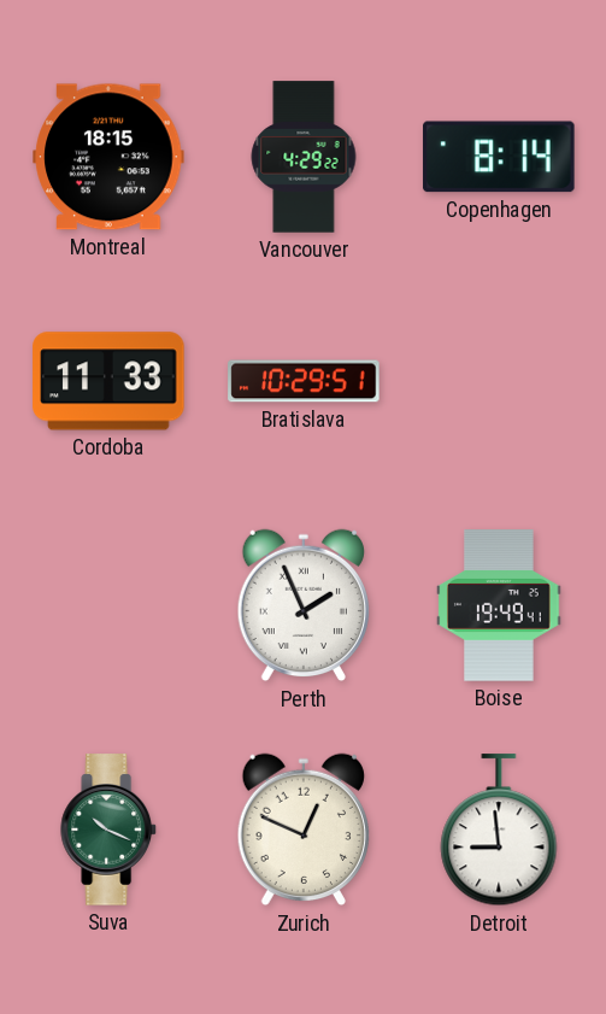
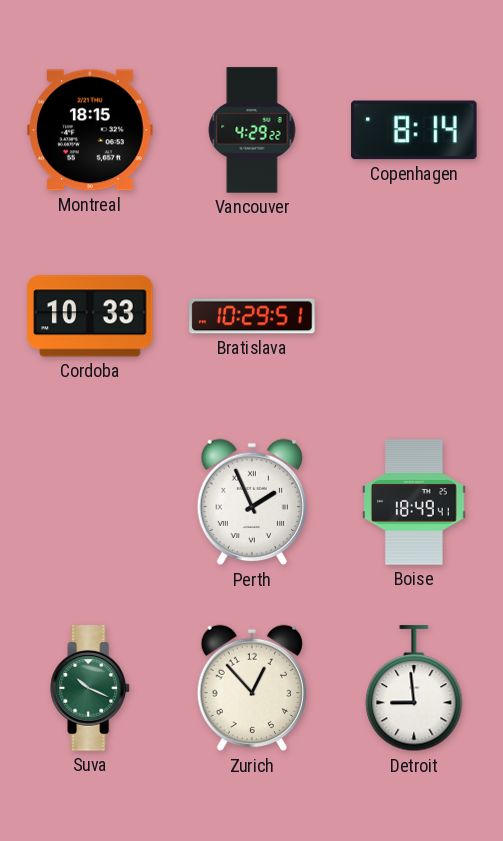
Cordoba: 11:33 -> 10:33 (90, 316)
Boise: 19:49 -> 18:49 (414, 502)
Zurich: 12:49 -> 12:53 (251, 688)
